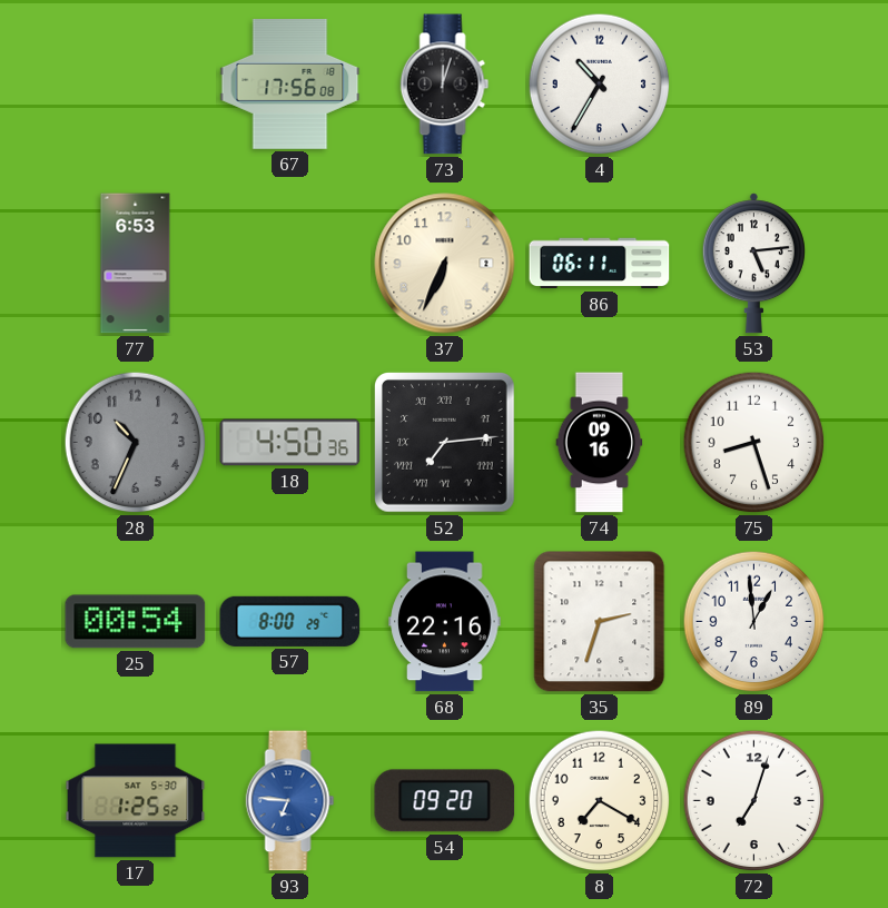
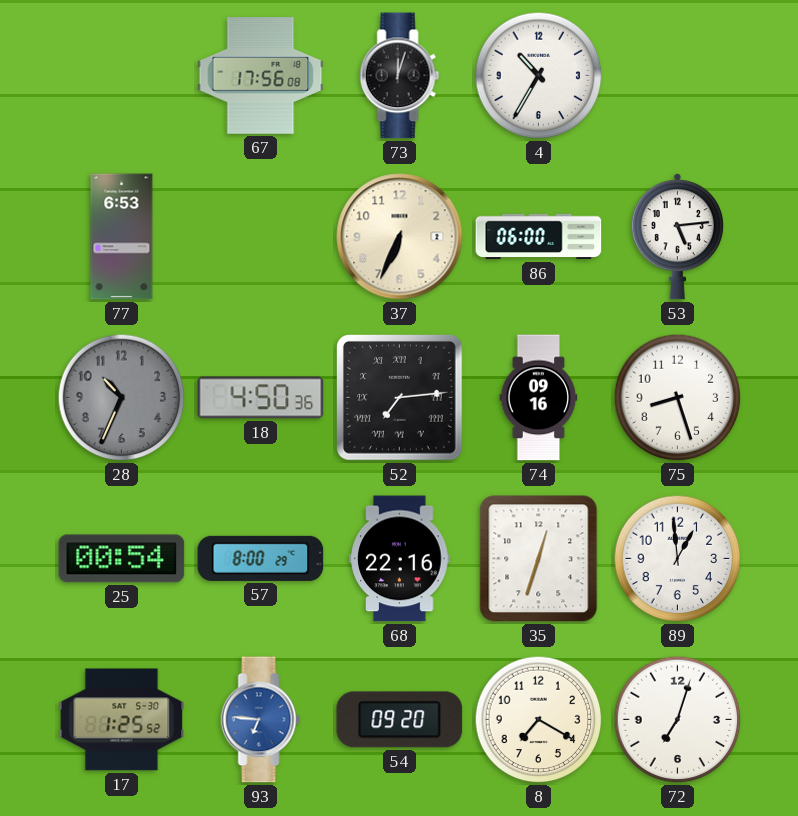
86: 06:11 -> 06:00 (539, 237)
35: 2:33 -> 12:33 (539, 559)
